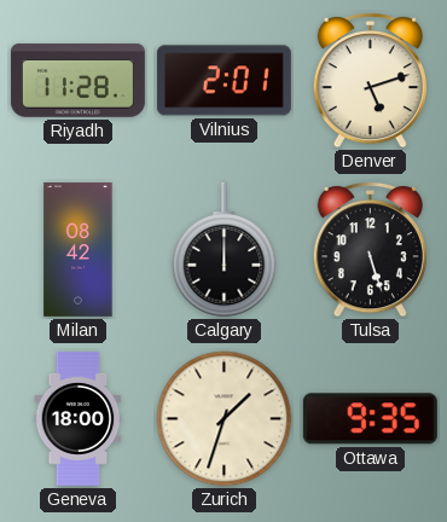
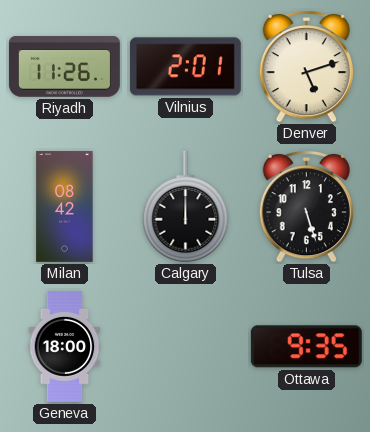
Riyadh: 11:28 -> 11:26 (64, 67)
Zurich: 1:33 -> none (225, 419)
